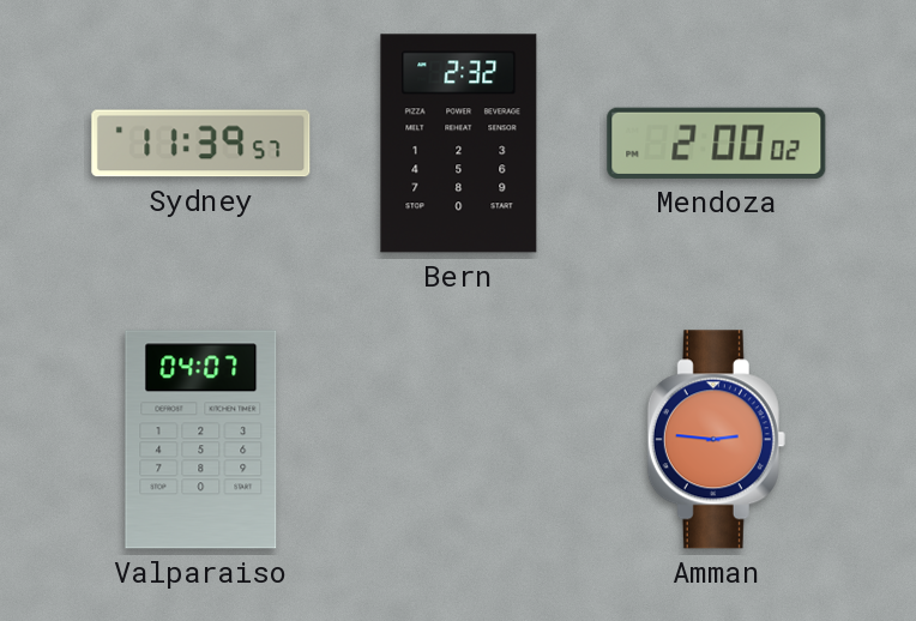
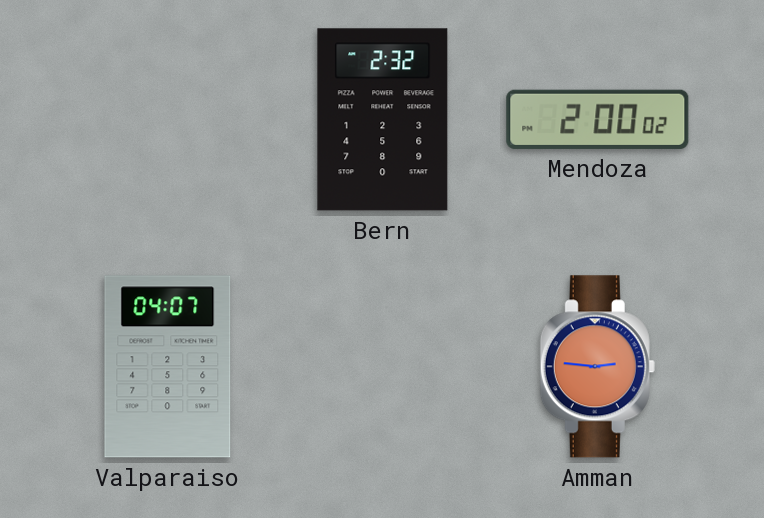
Sydney: 11:39 -> none (201, 144)
